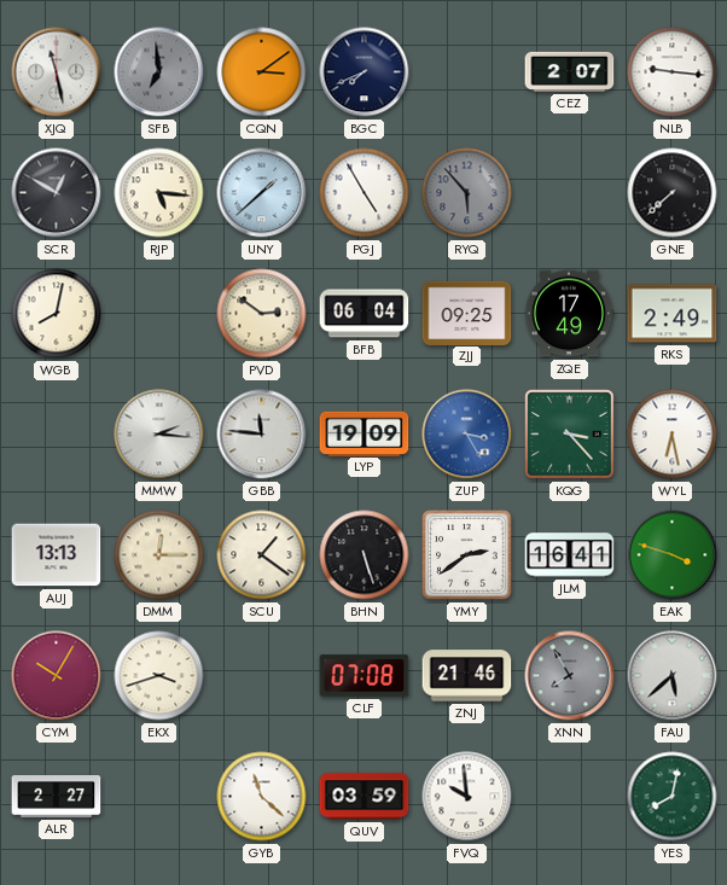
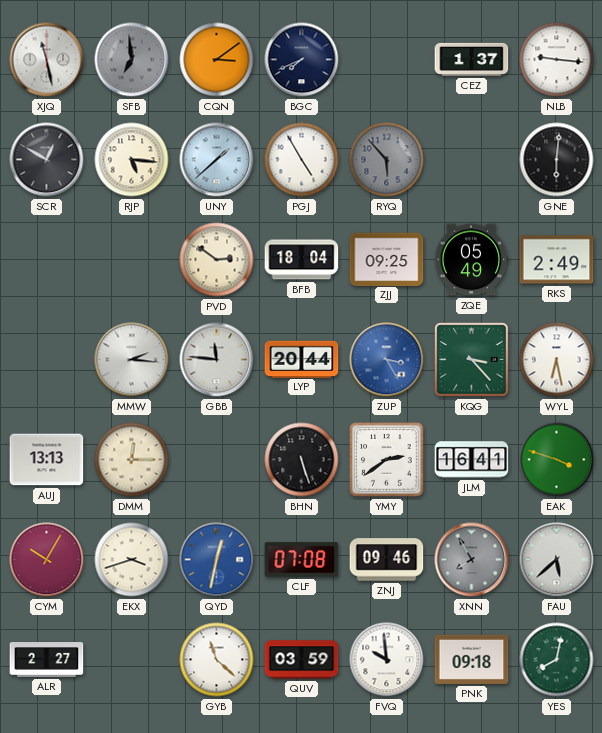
CEZ: 2:07 -> 1:37 (472, 59)
GNE: 7:38 -> 6:01 (557, 160)
WGB: 8:02 -> none (57, 314)
BFB: 06:04 -> 18:04 (302, 260)
ZQE: 17:49 -> 05:49 (471, 260)
LYP: 19:09 -> 20:44 (302, 359)
SCU: 1:21 -> none (262, 555)
QYD: none -> 12:32 (217, 560)
ZNJ: 21:46 -> 09:46 (387, 560)
PNK: none -> 09:18 (472, 659)
